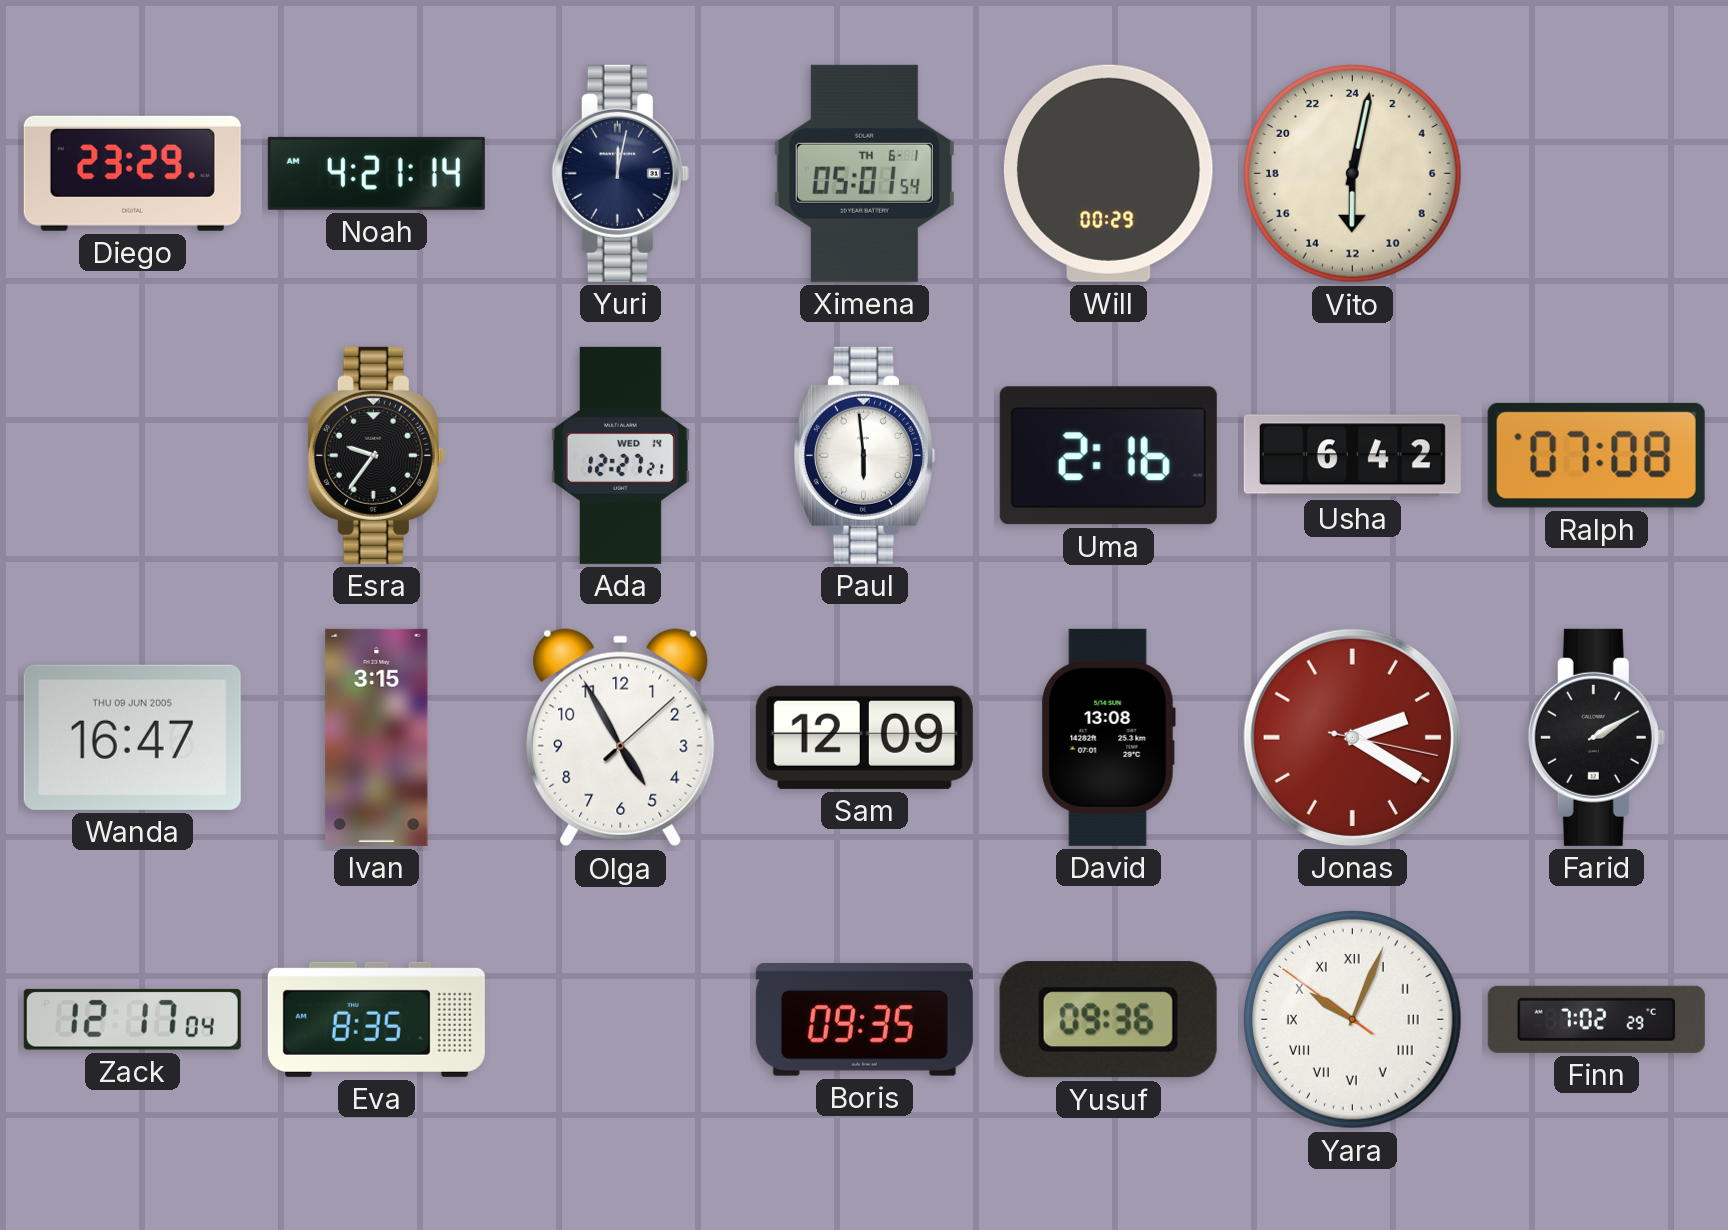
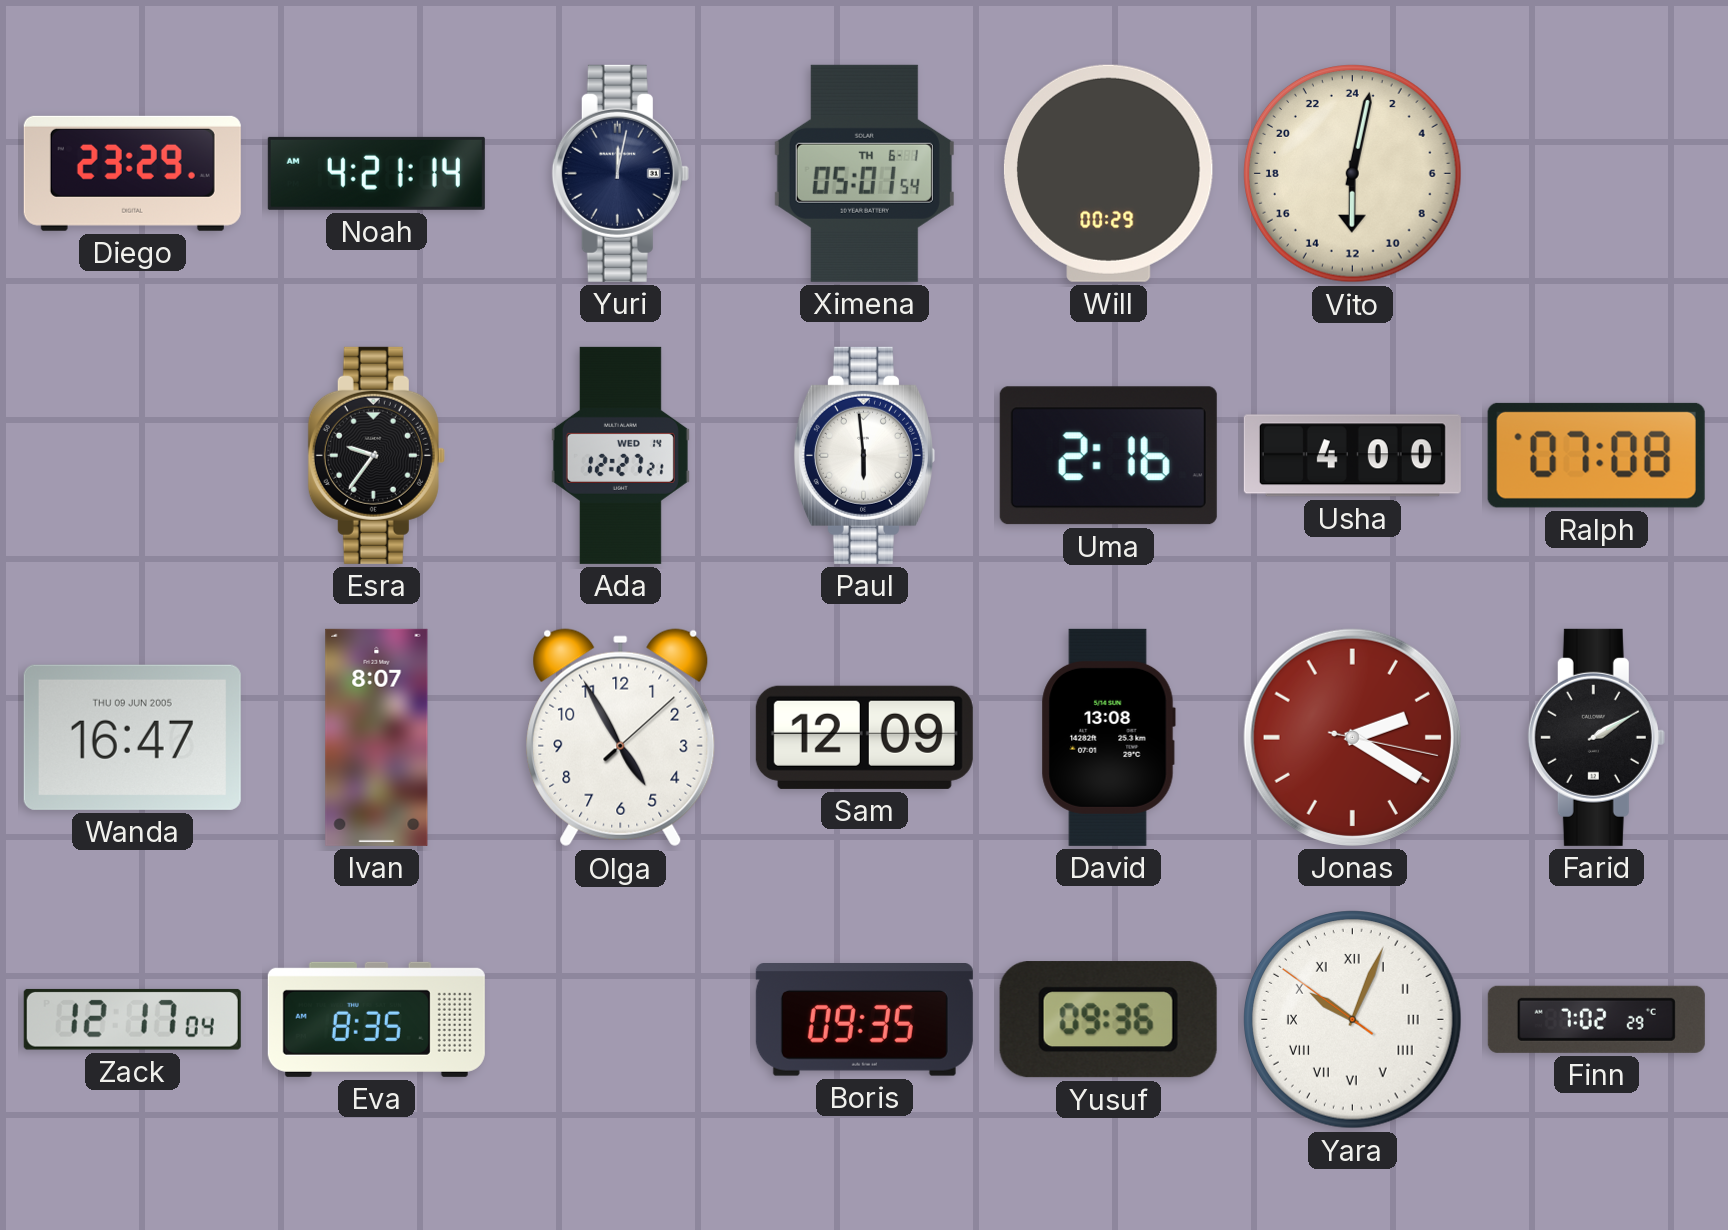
Usha: 6:42 -> 4:00 (1352, 456)
Ivan: 3:15 -> 8:07 (377, 737)
